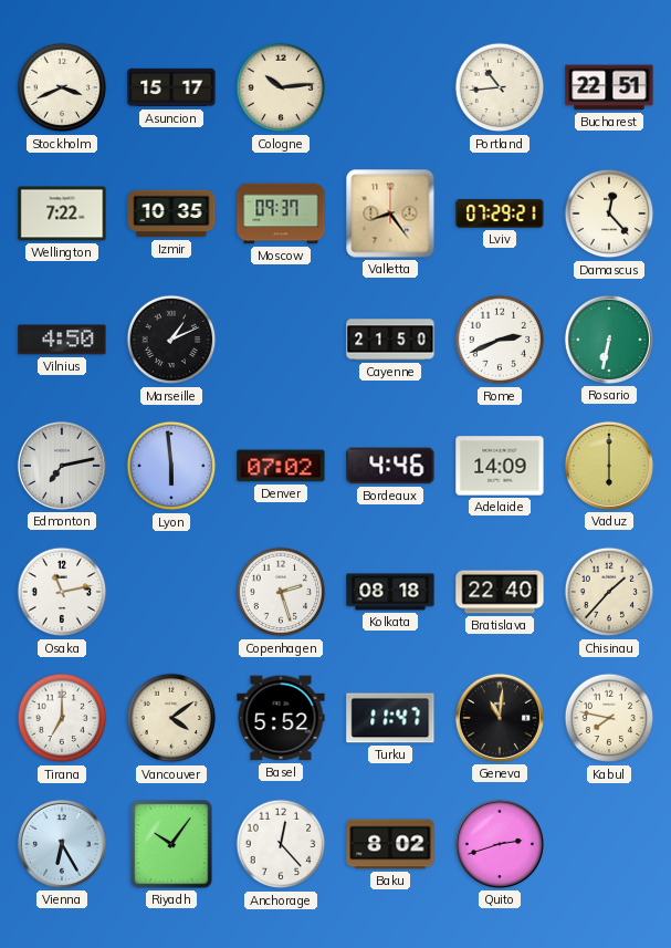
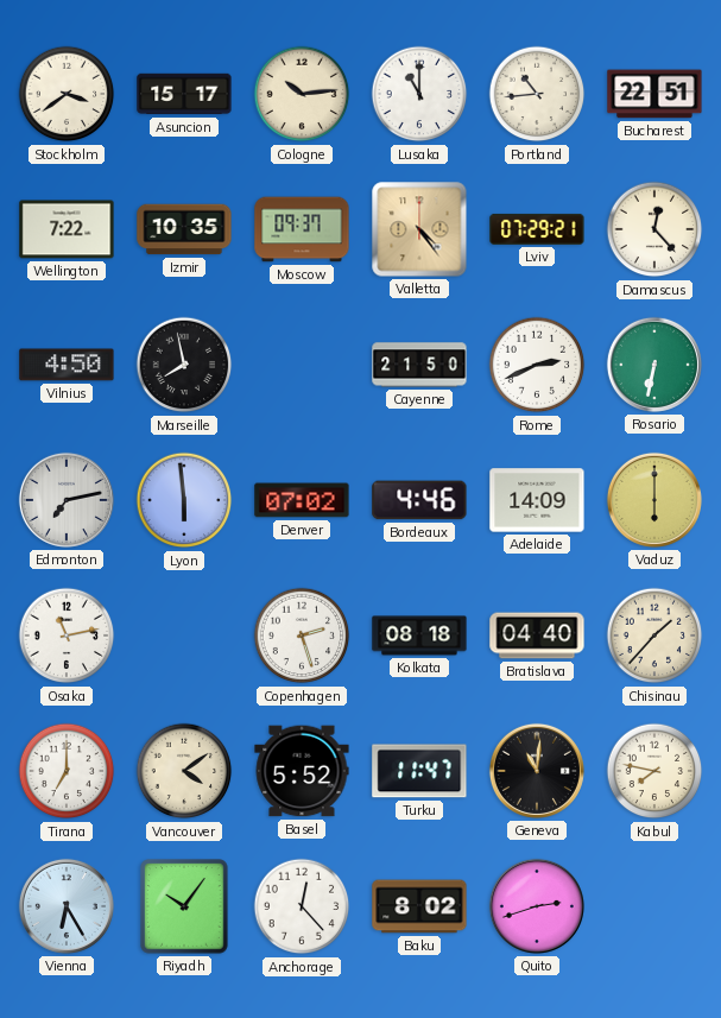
Stockholm: 3:41 -> 3:39 (67, 94)
Lusaka: none -> 11:00 (419, 94)
Valletta: 8:24 -> 4:24 (419, 229)
Marseille: 1:11 -> 7:58 (184, 365)
Bratislava: 22:40 -> 04:40 (537, 636)
